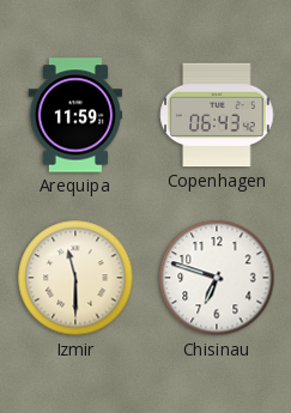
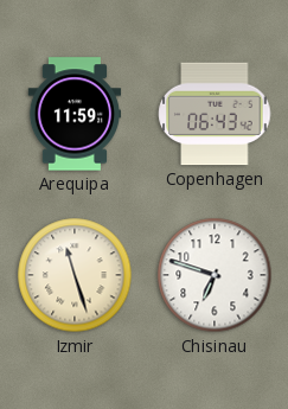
Izmir: 11:30 -> 11:27 (75, 275)
